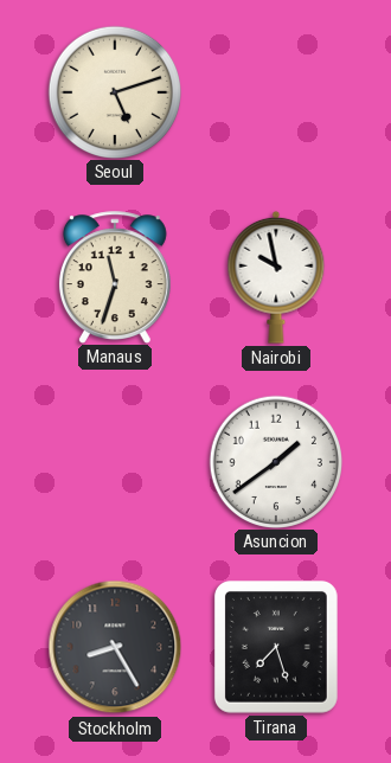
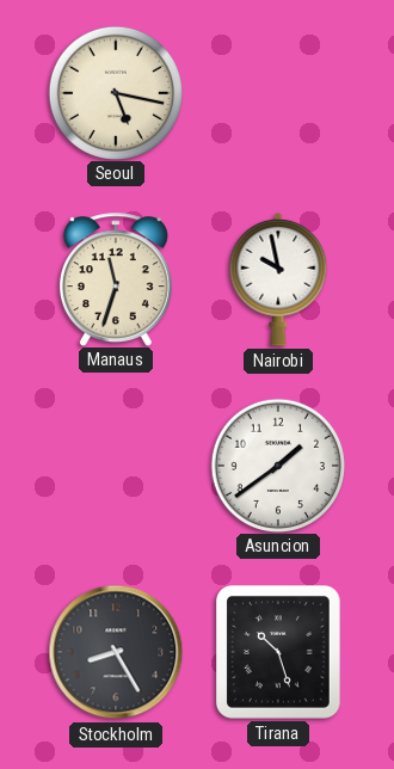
Seoul: 5:12 -> 5:17 (115, 92)
Tirana: 7:27 -> 10:27 (278, 652)
